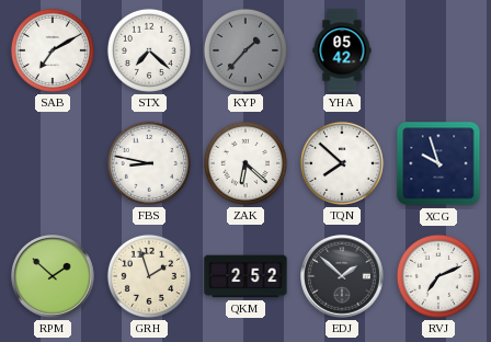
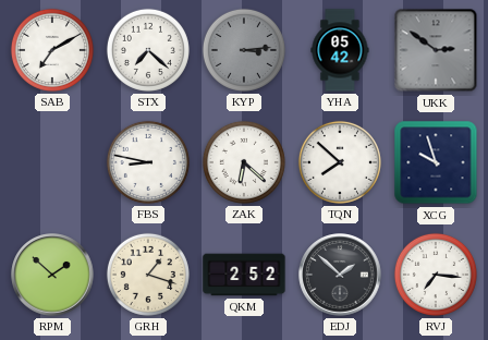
KYP: 1:37 -> 3:14 (244, 50)
UKK: none -> 2:51 (436, 50)
GRH: 1:57 -> 1:18 (148, 275)
RVJ: 7:11 -> 7:16 (436, 275)
